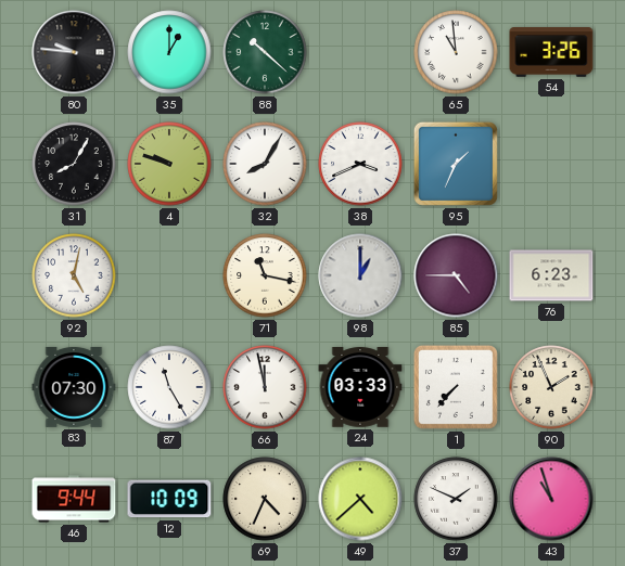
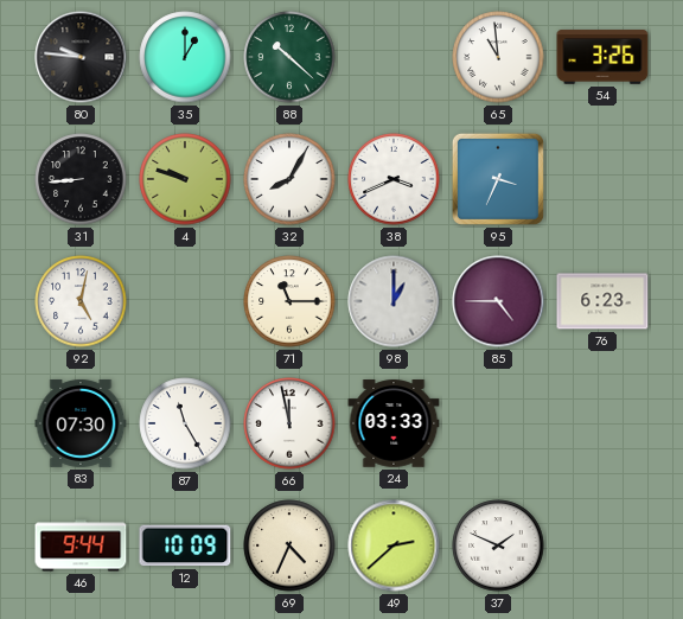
31: 8:05 -> 8:44 (81, 179)
95: 1:34 -> 3:34 (498, 179)
71: 11:17 -> 11:15 (289, 301)
1: 7:37 -> none (456, 387)
90: 1:56 -> none (551, 387)
49: 4:38 -> 2:38 (394, 545)
43: 10:57 -> none (551, 499)
